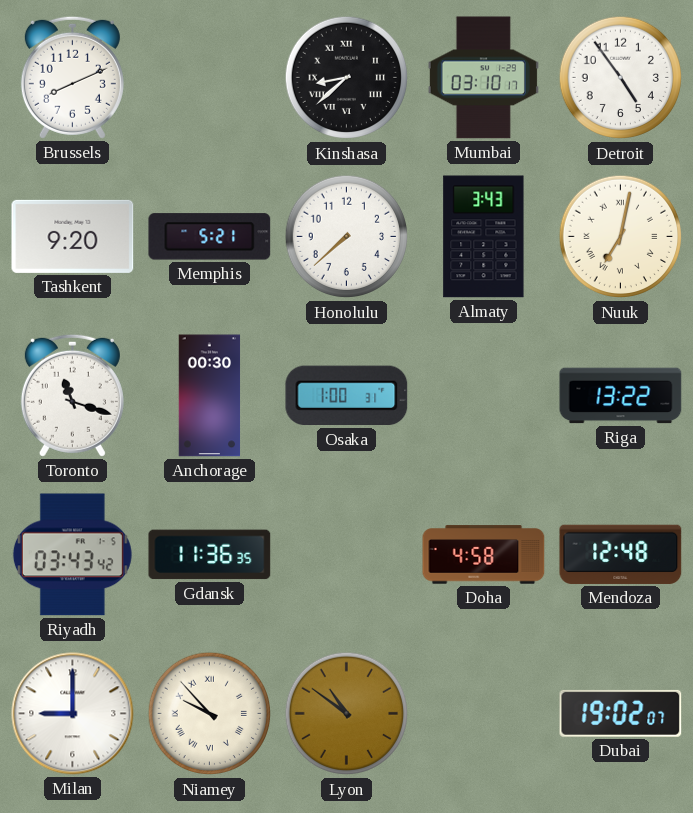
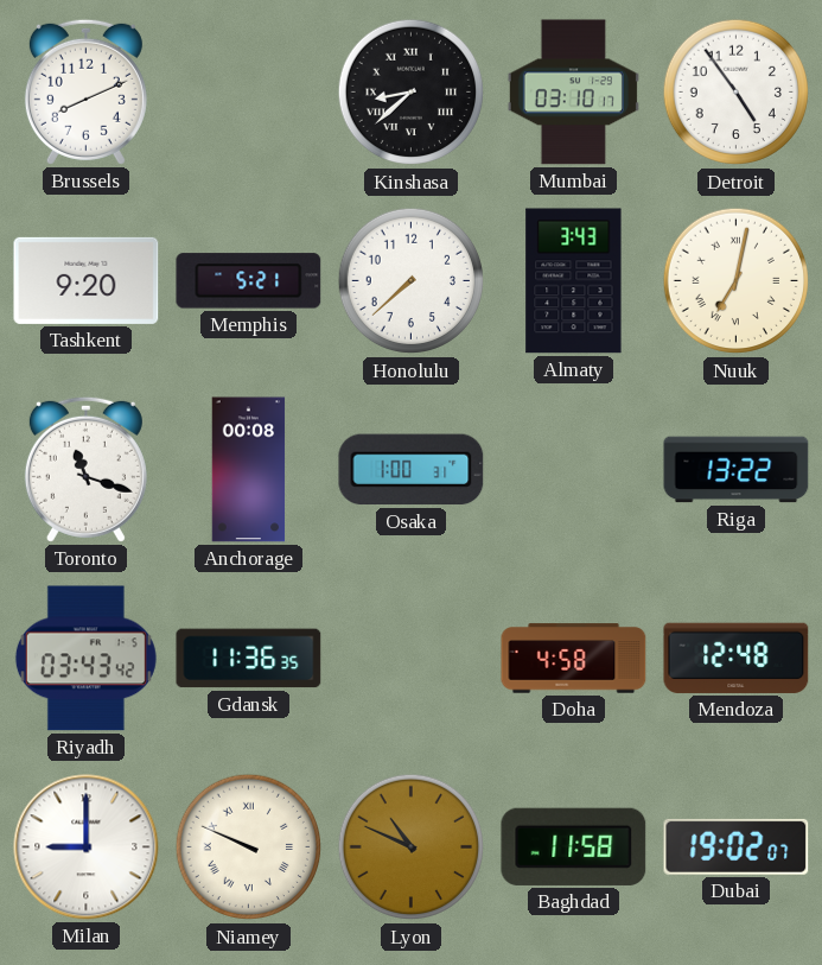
Anchorage: 00:30 -> 00:08 (249, 470)
Niamey: 9:53 -> 9:49 (249, 847)
Lyon: 10:51 -> 10:49 (412, 847)
Baghdad: none -> 11:58 (574, 846)
